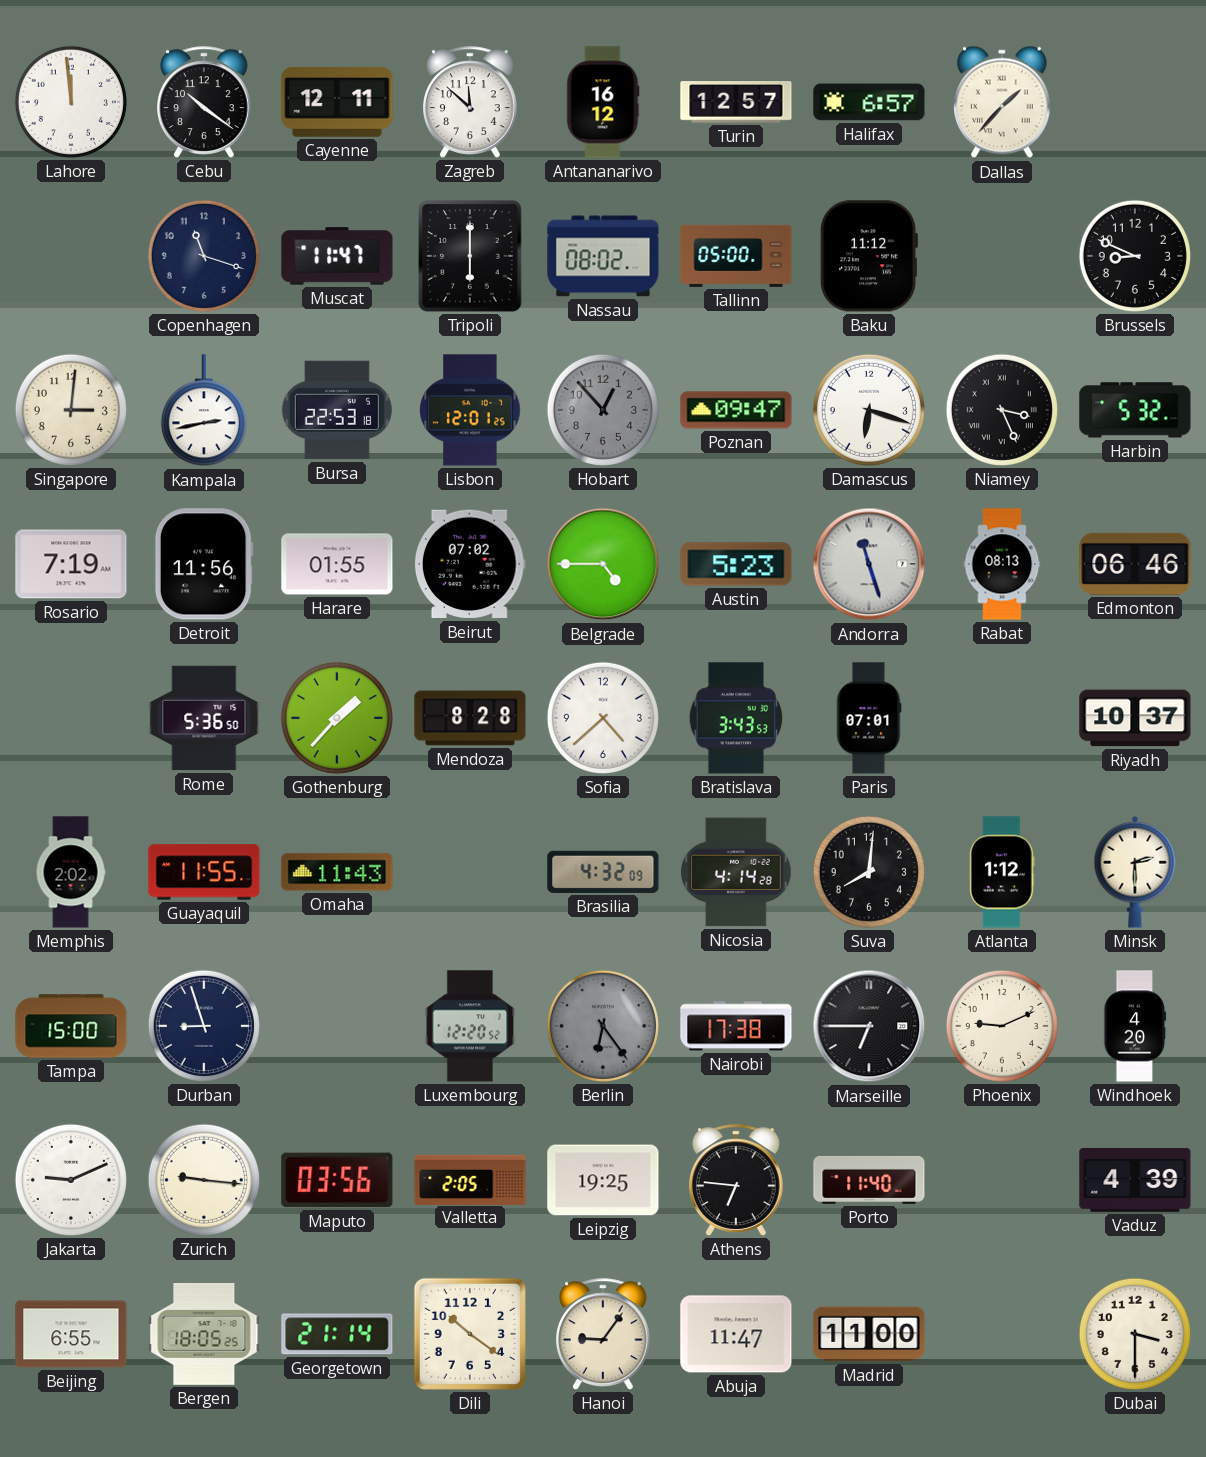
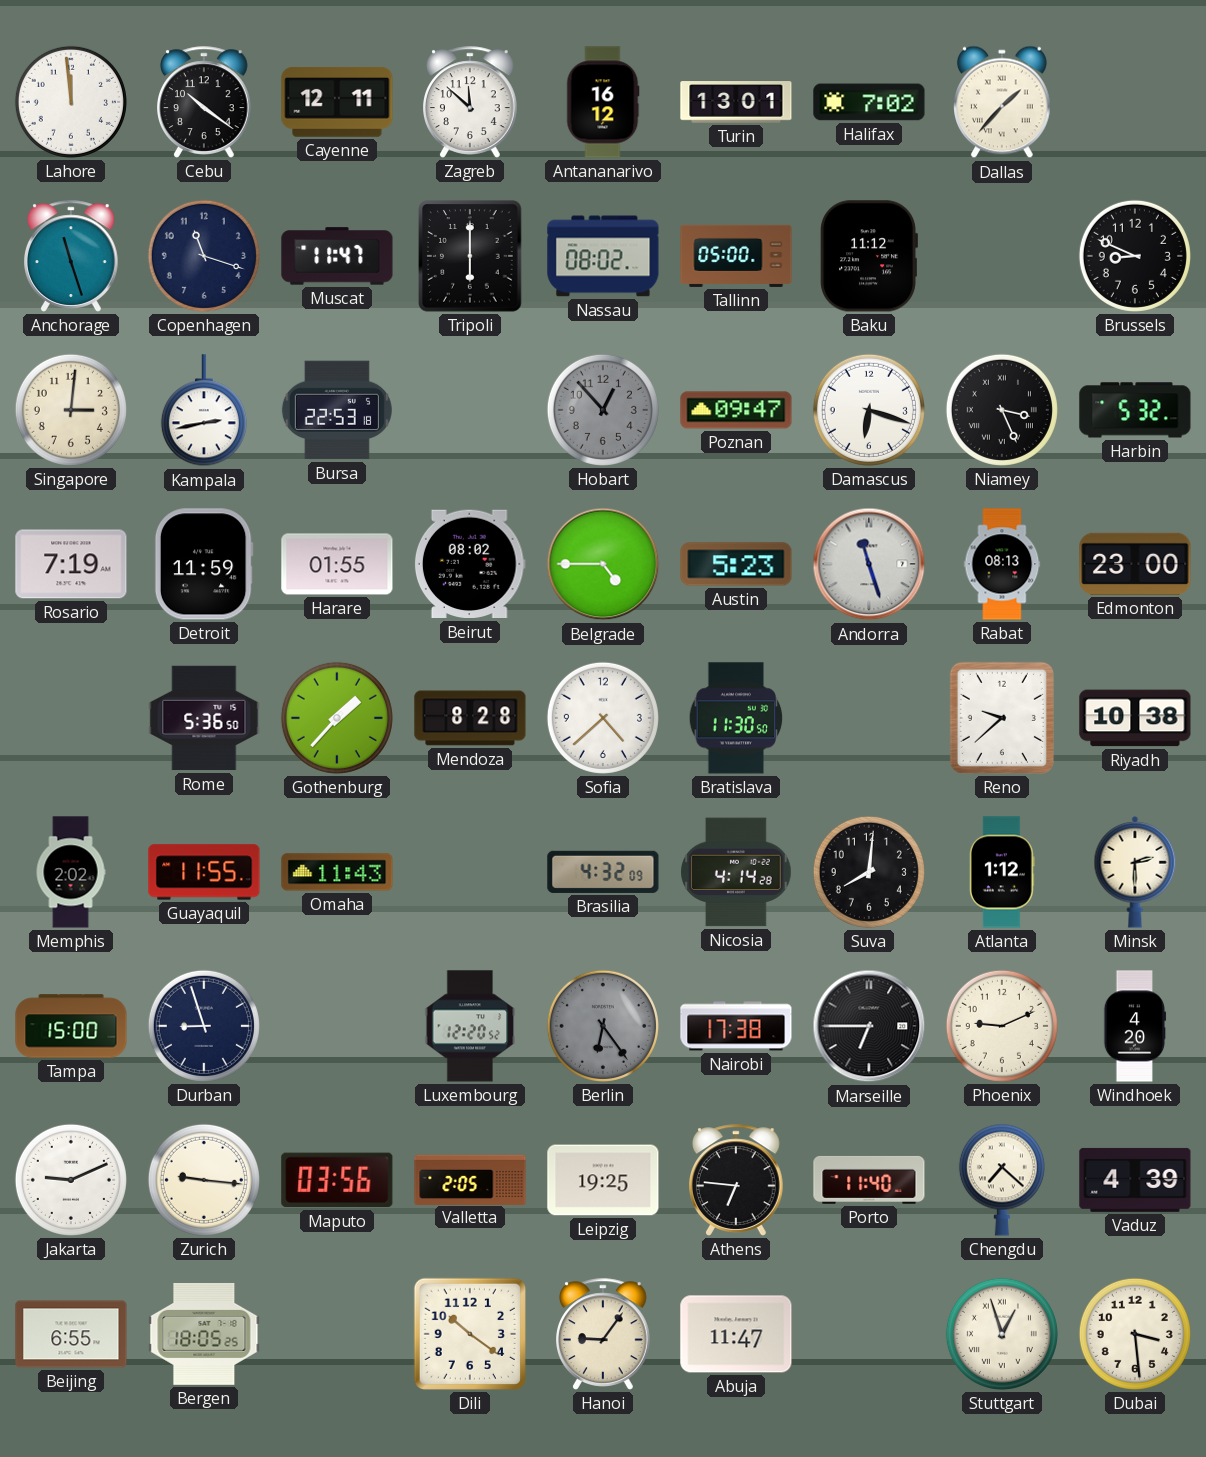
Turin: 12:57 -> 13:01 (736, 102)
Halifax: 6:57 -> 7:02 (869, 102)
Anchorage: none -> 11:27 (72, 256)
Lisbon: 12:01 -> none (470, 410)
Detroit: 11:56 -> 11:59 (204, 564)
Beirut: 07:02 -> 08:02 (470, 564)
Edmonton: 06:46 -> 23:00 (1135, 564)
Bratislava: 3:43 -> 11:30 (736, 718)
Paris: 07:01 -> none (869, 718)
Reno: none -> 9:38 (1002, 718)
Riyadh: 10:37 -> 10:38 (1135, 718)
Chengdu: none -> 7:22 (1002, 1180)
Georgetown: 21:14 -> none (337, 1334)
Madrid: 11:00 -> none (869, 1334)
Stuttgart: none -> 12:57 (1002, 1334)
Dubai: 3:30 -> 3:29 (1135, 1334)
